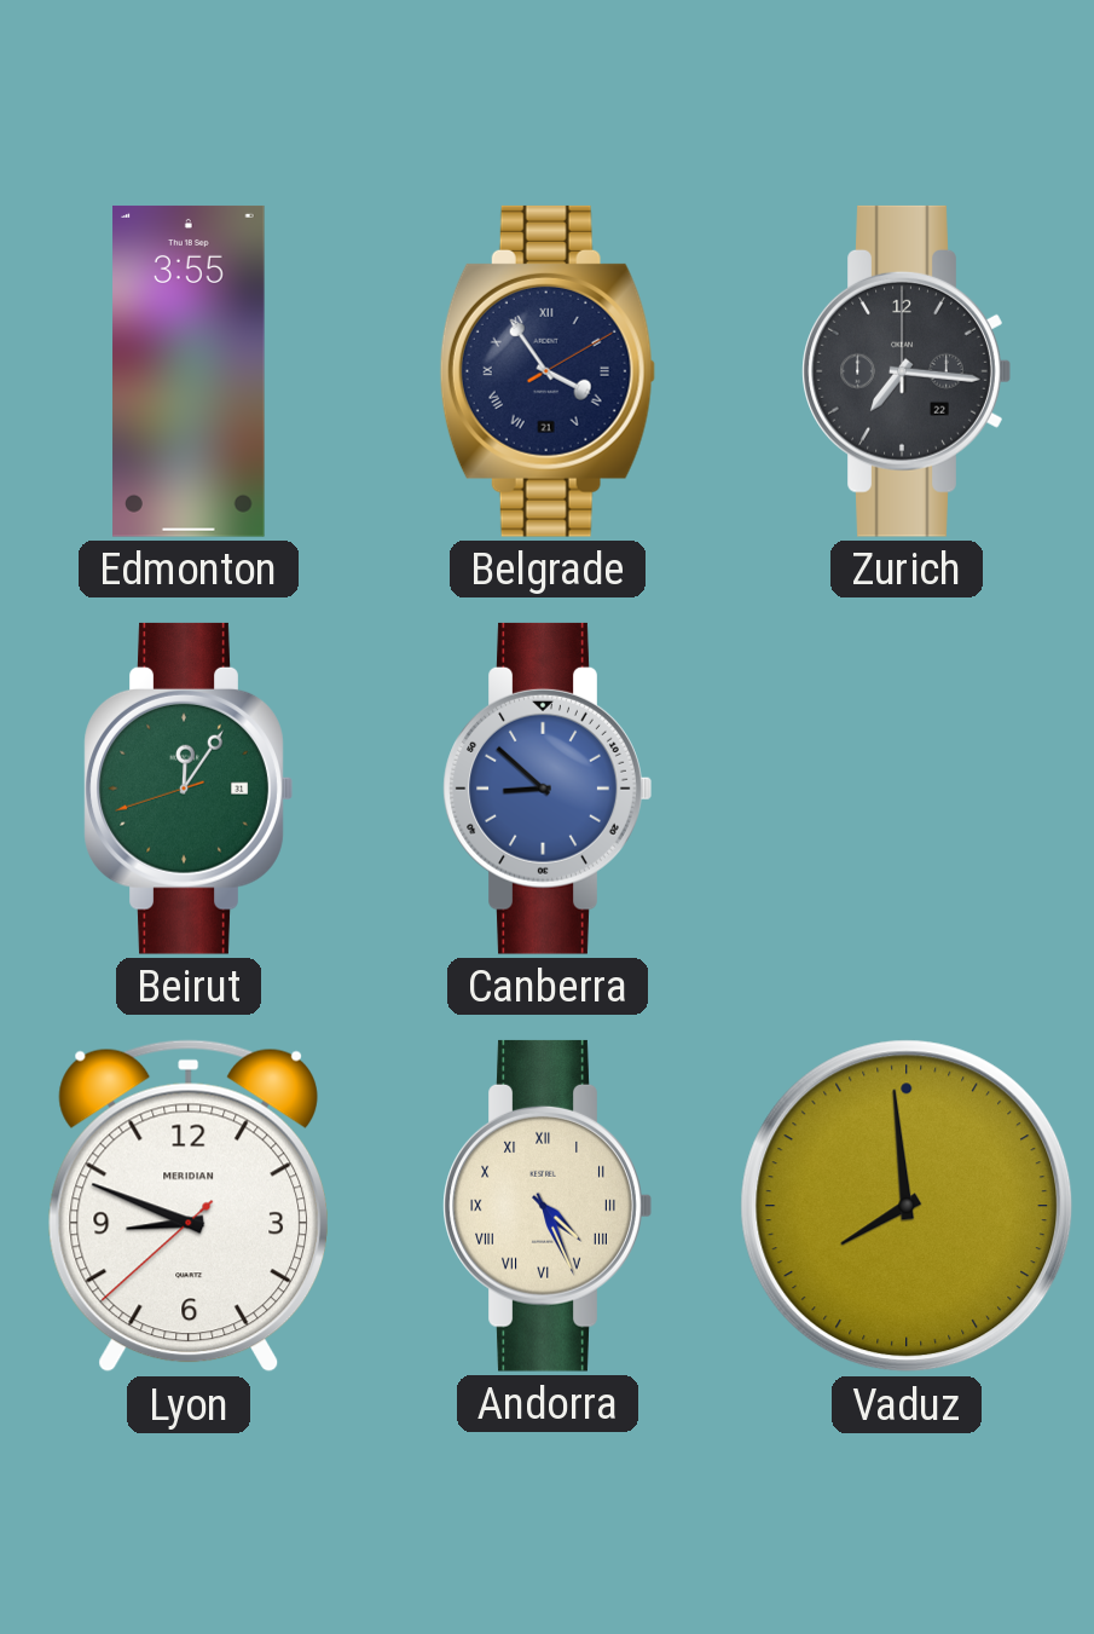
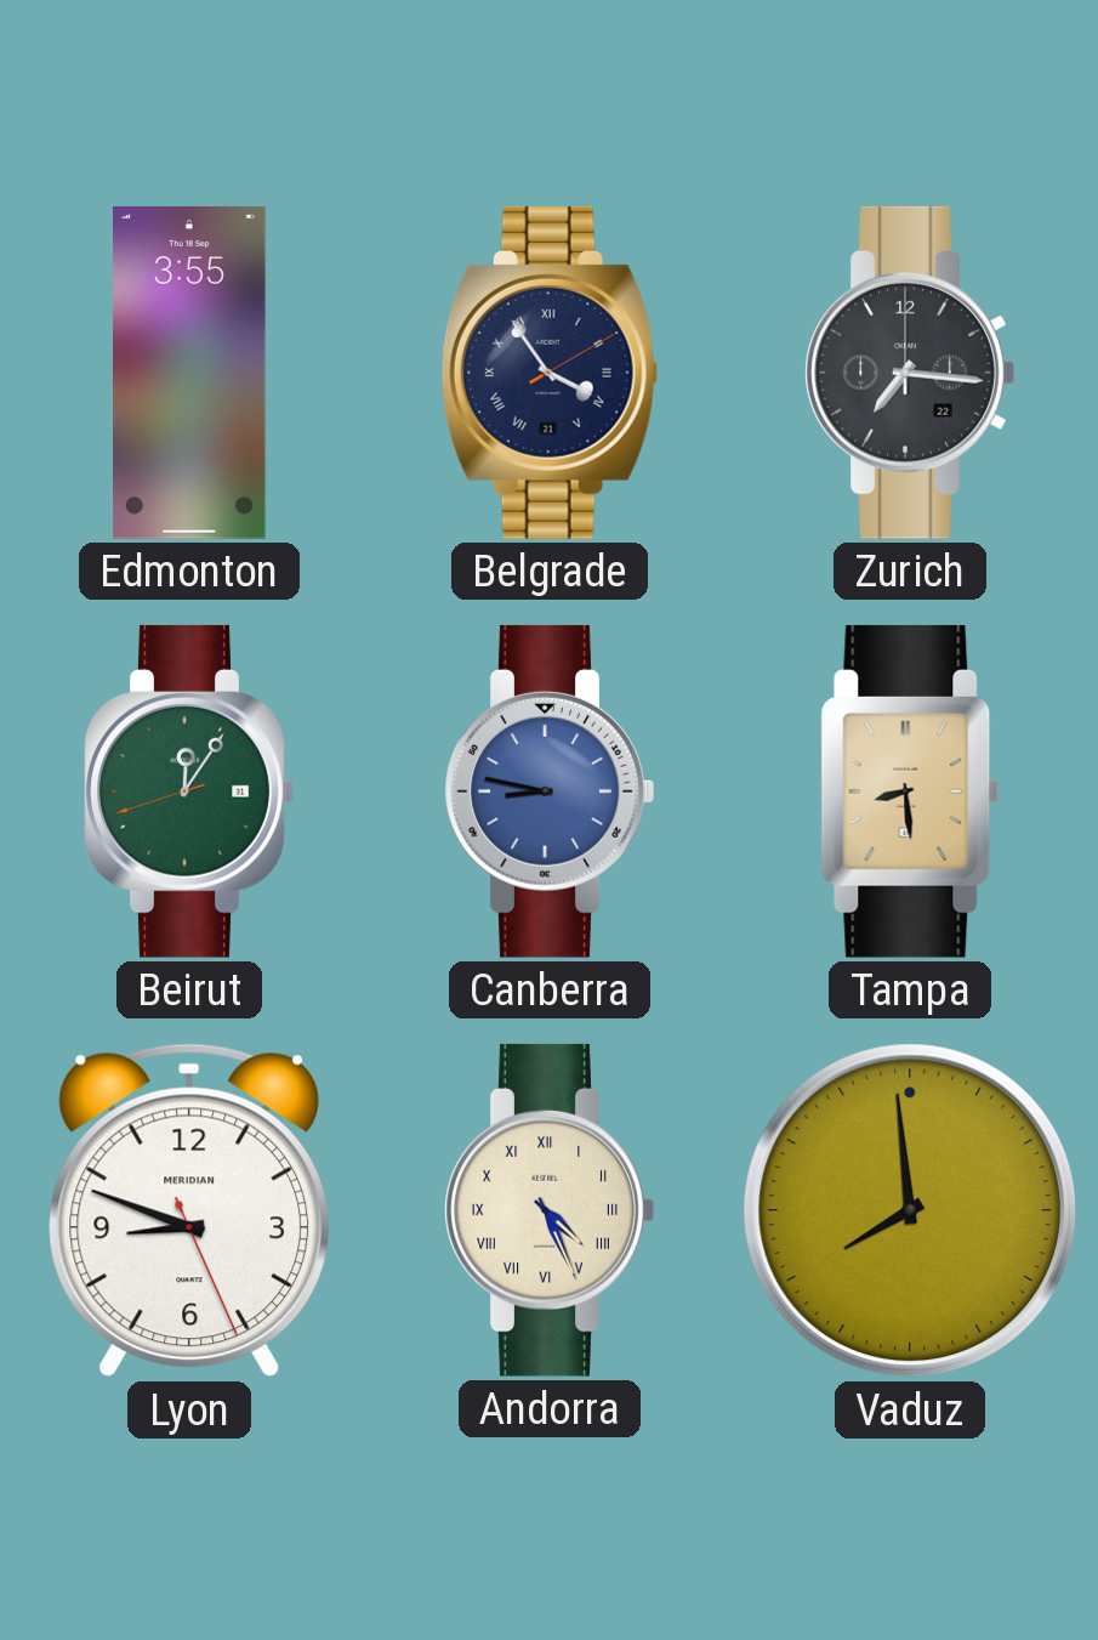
Canberra: 8:52 -> 8:47 (550, 791)
Tampa: none -> 8:29 (910, 791)
Lyon: 8:48:38 -> 8:48:26 (188, 1210)
